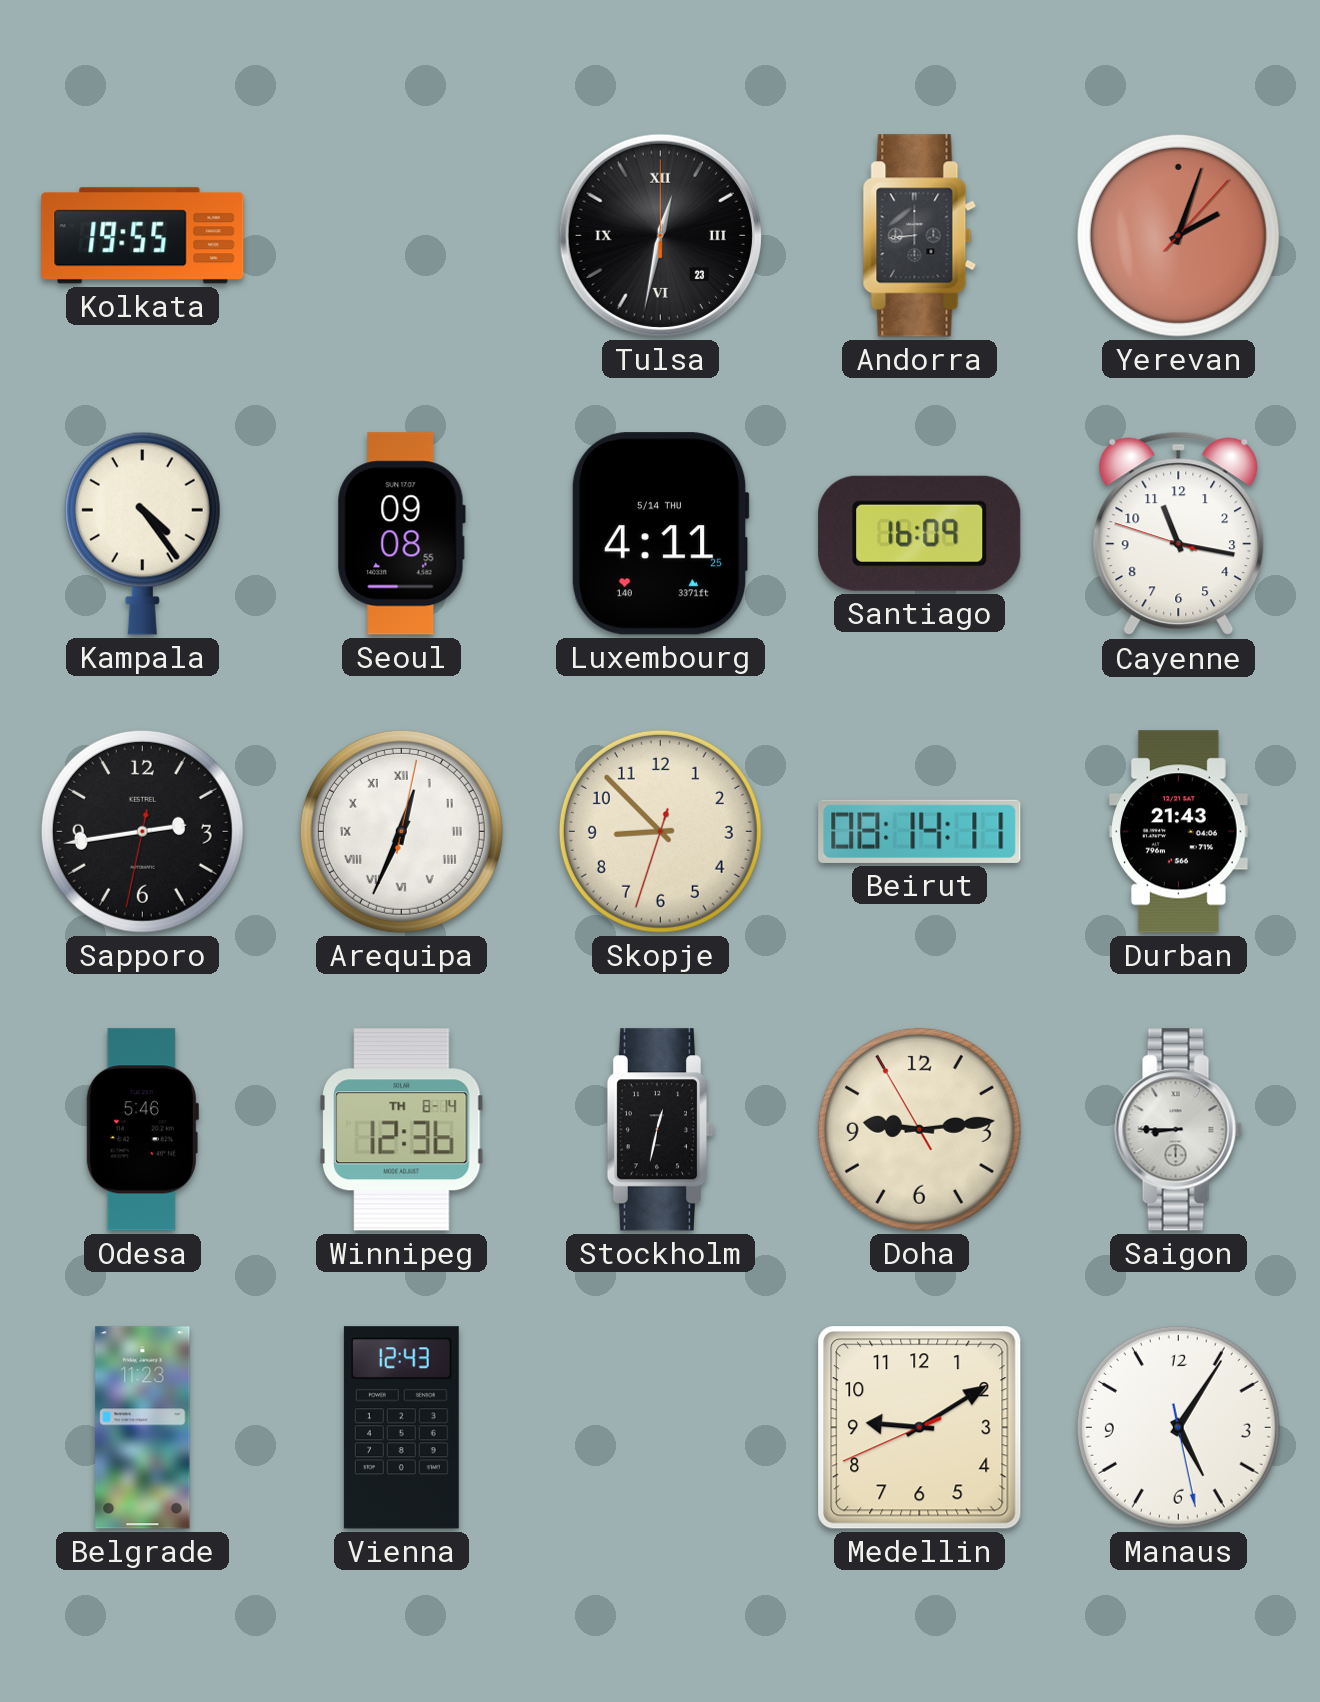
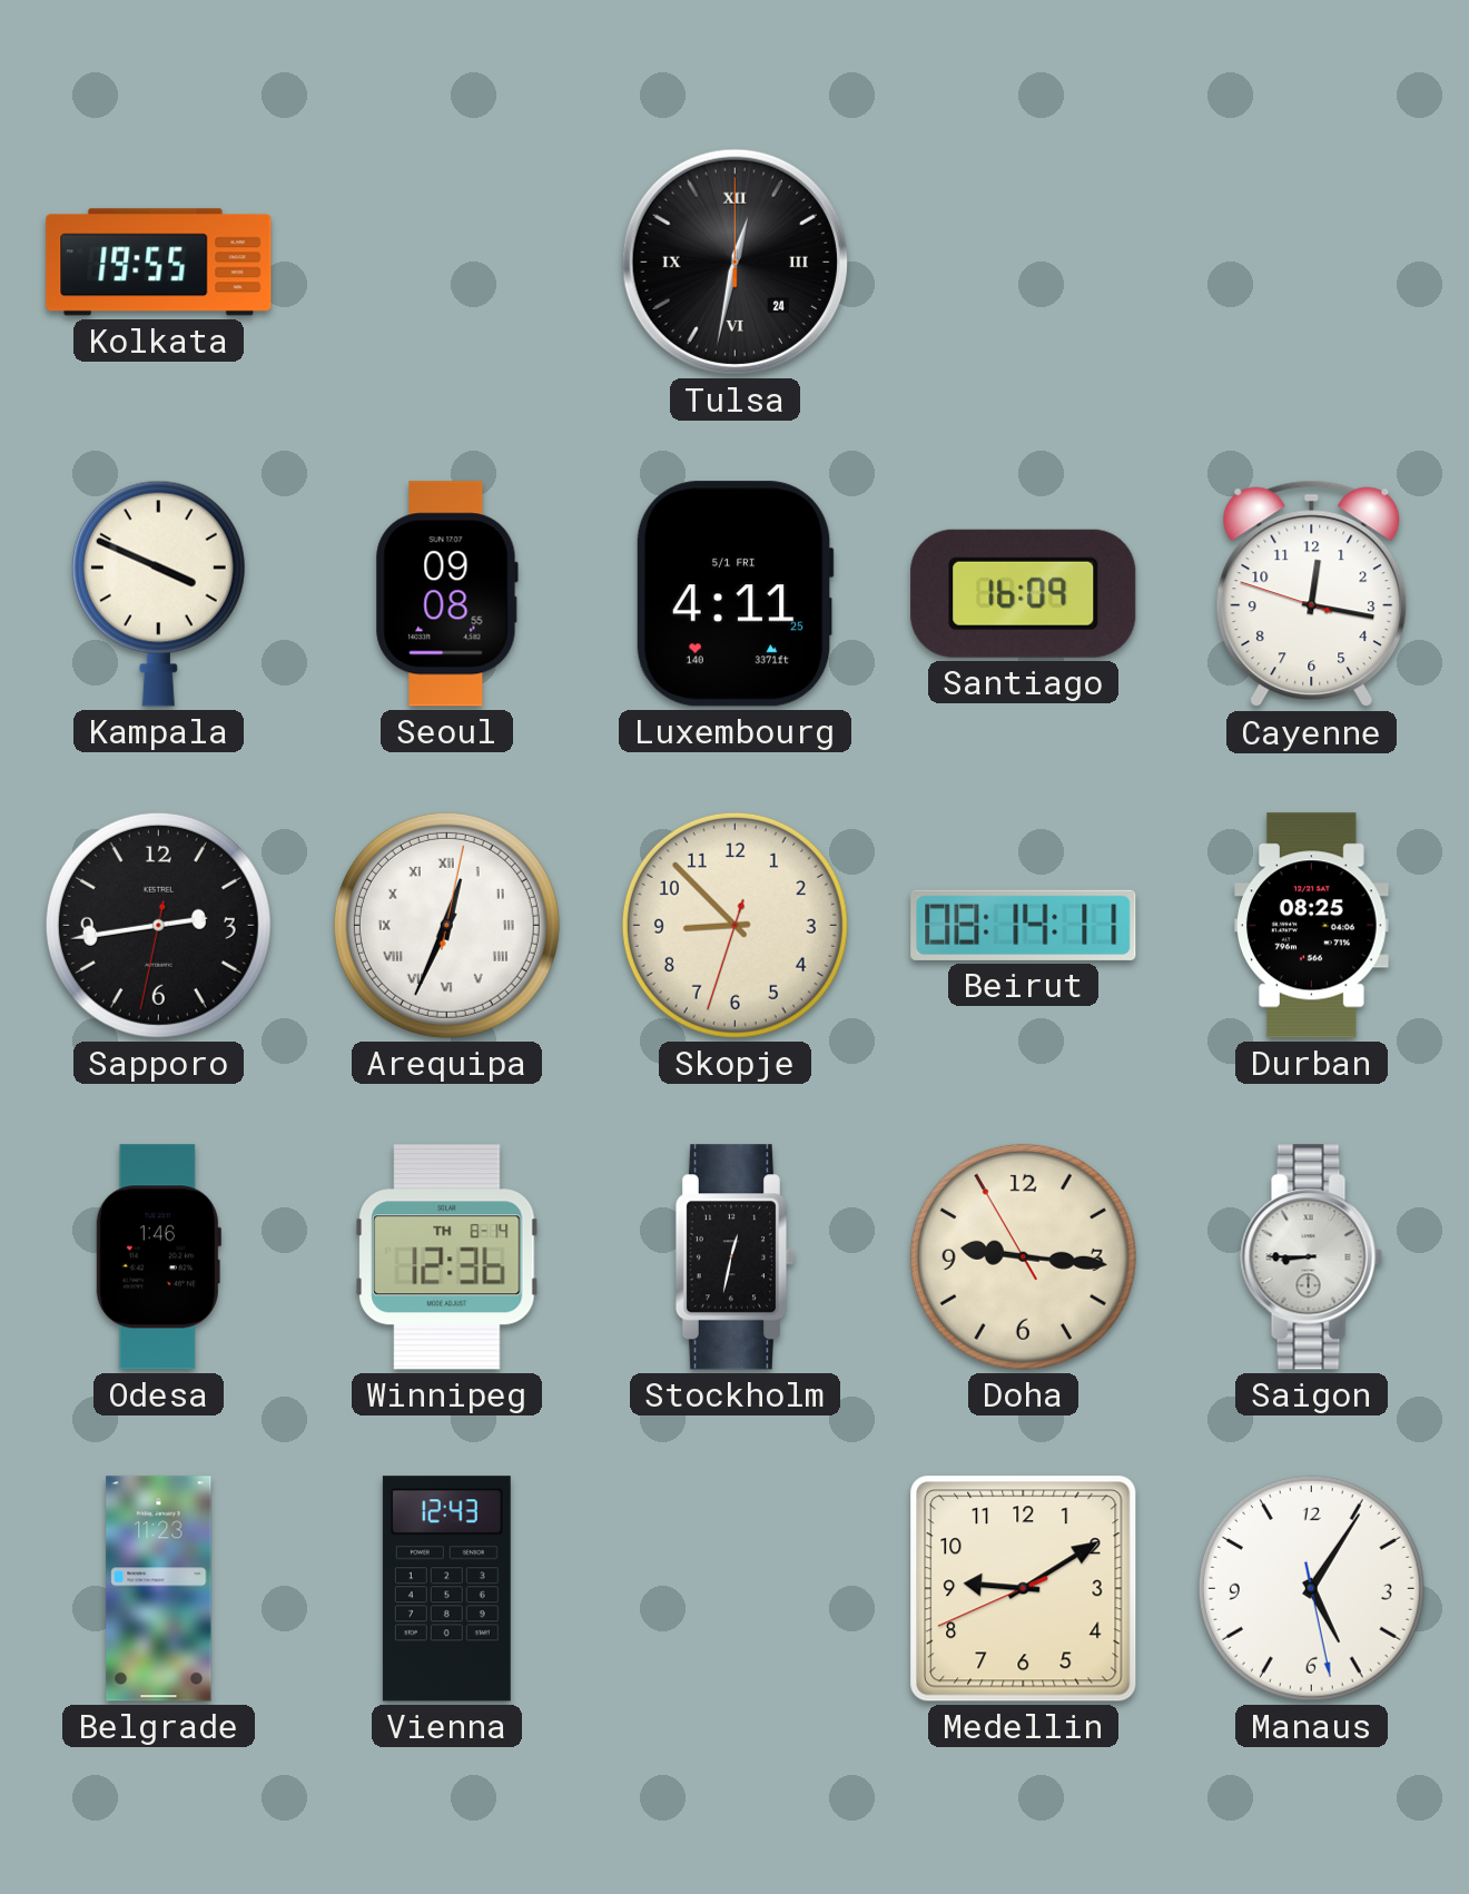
Tulsa date: 23 -> 24 (734, 262)
Andorra: 8:44 -> none (920, 236)
Yerevan: 2:03 -> none (1178, 235)
Kampala: 4:24 -> 3:49 (158, 593)
Luxembourg date: 5/14 THU -> 5/1 FRI (734, 594)
Cayenne: 11:16 -> 12:16 (1312, 594)
Durban: 21:43 -> 08:25 (1312, 926)
Odesa: 5:46 -> 1:46 (158, 1257)
Doha: 9:13 -> 9:15 (1023, 1256)
